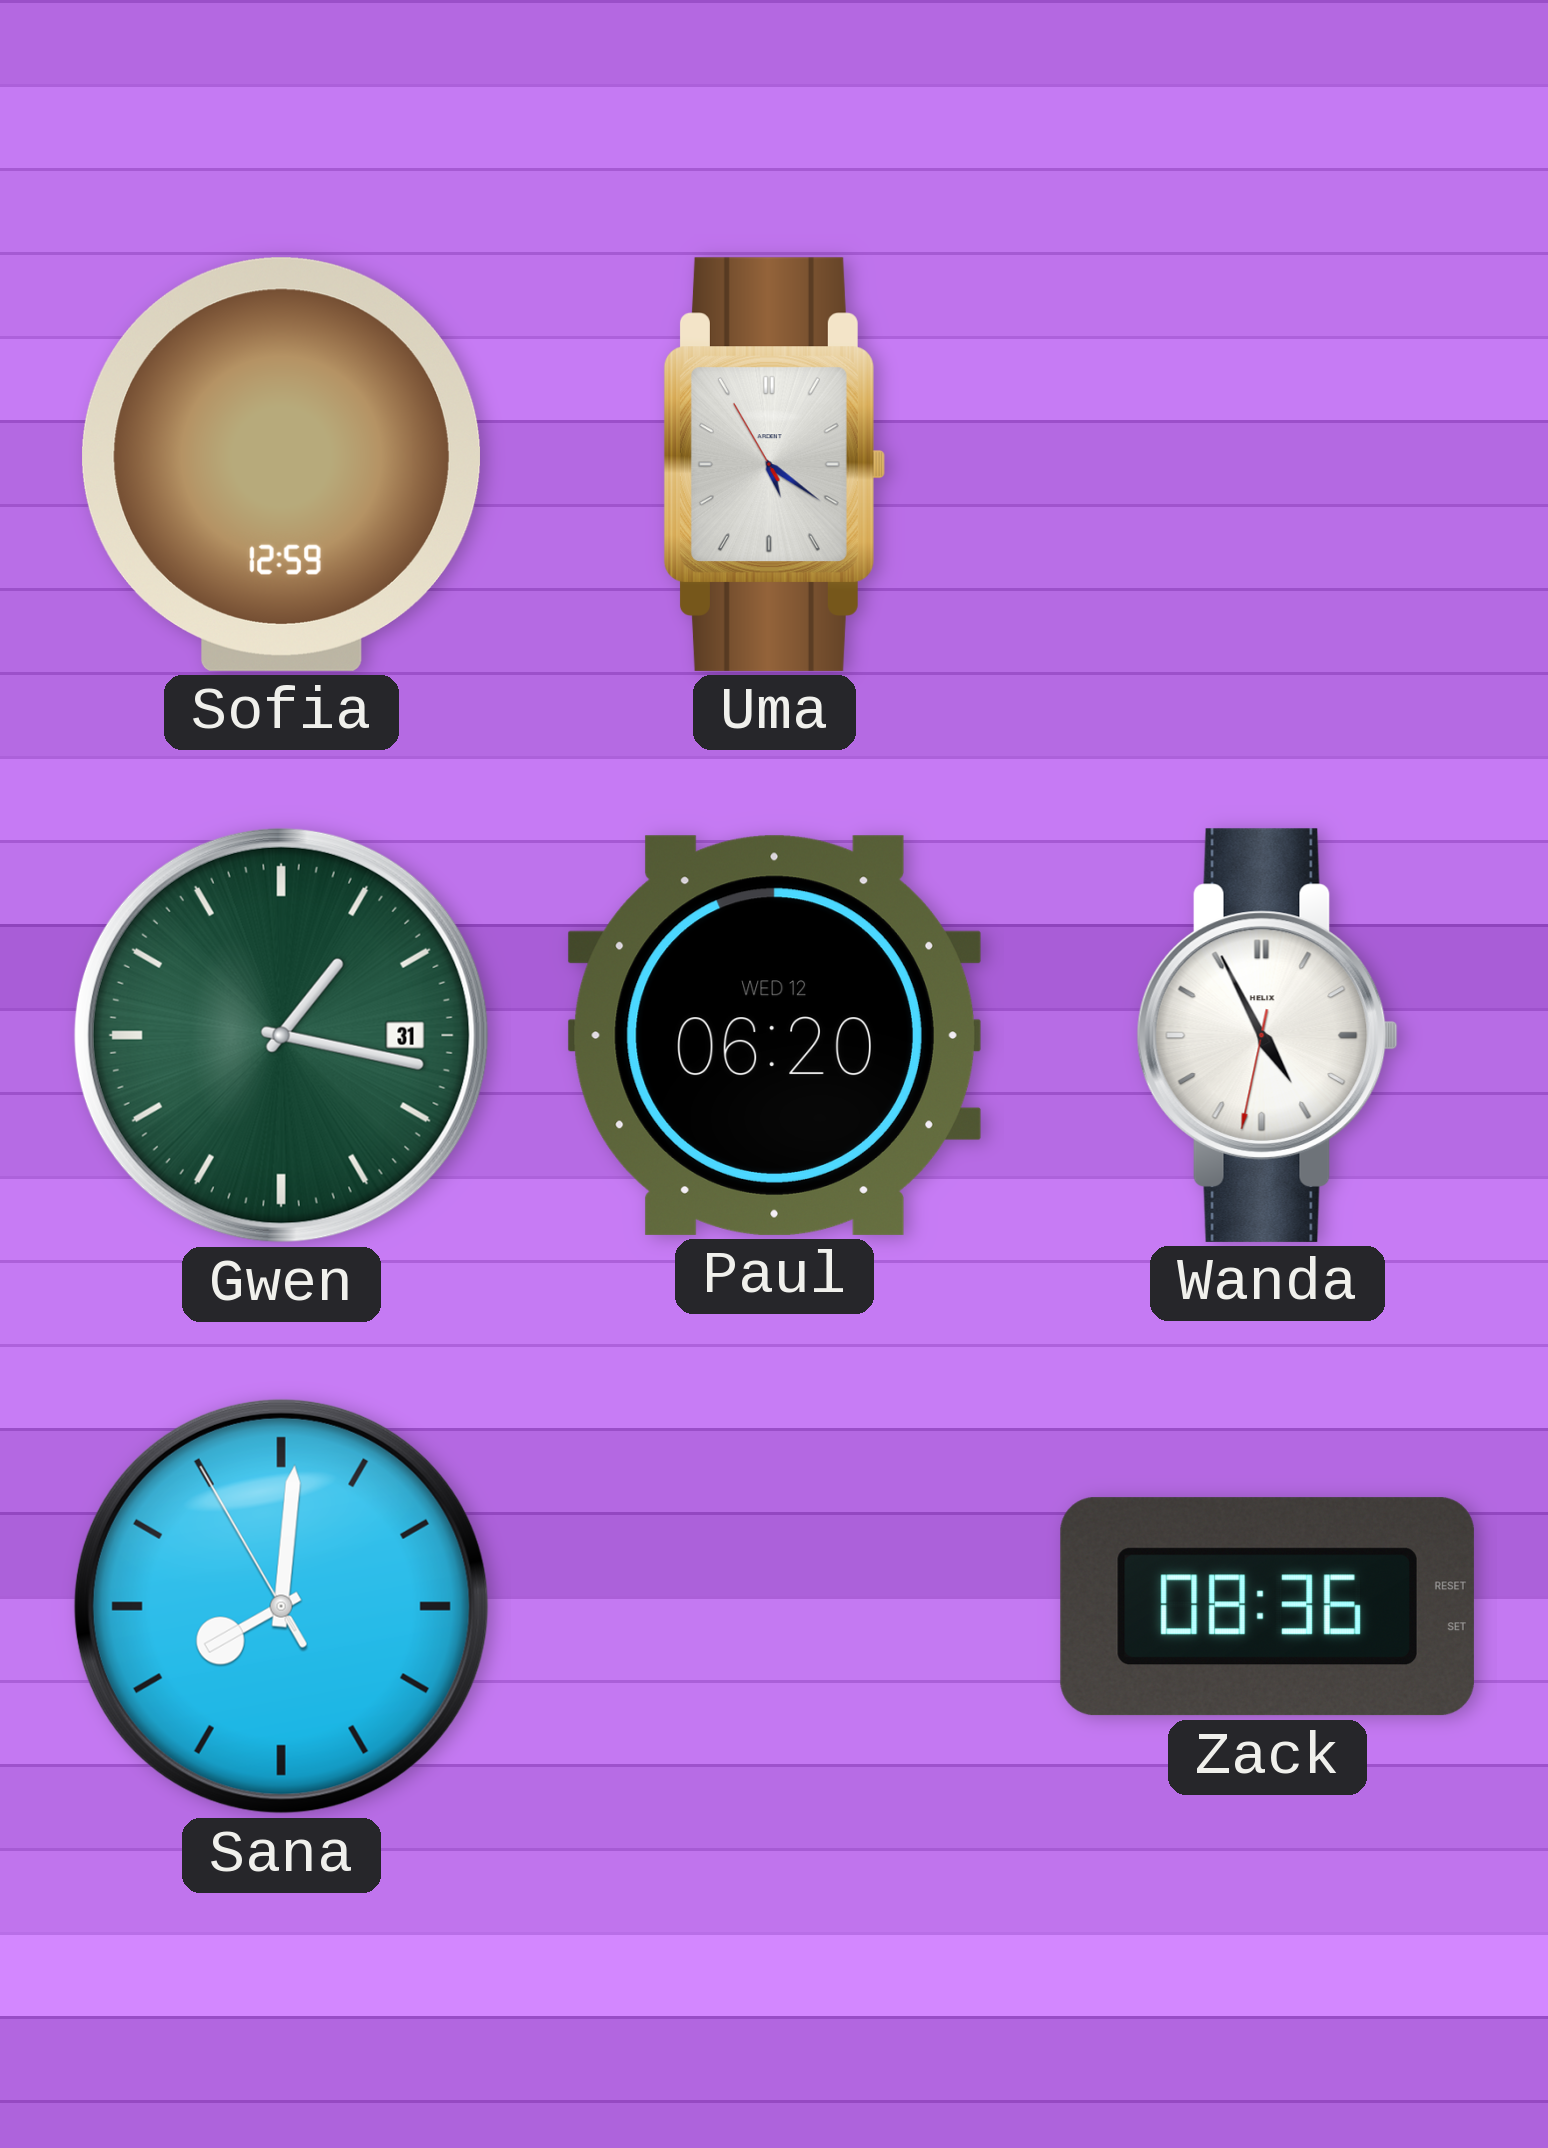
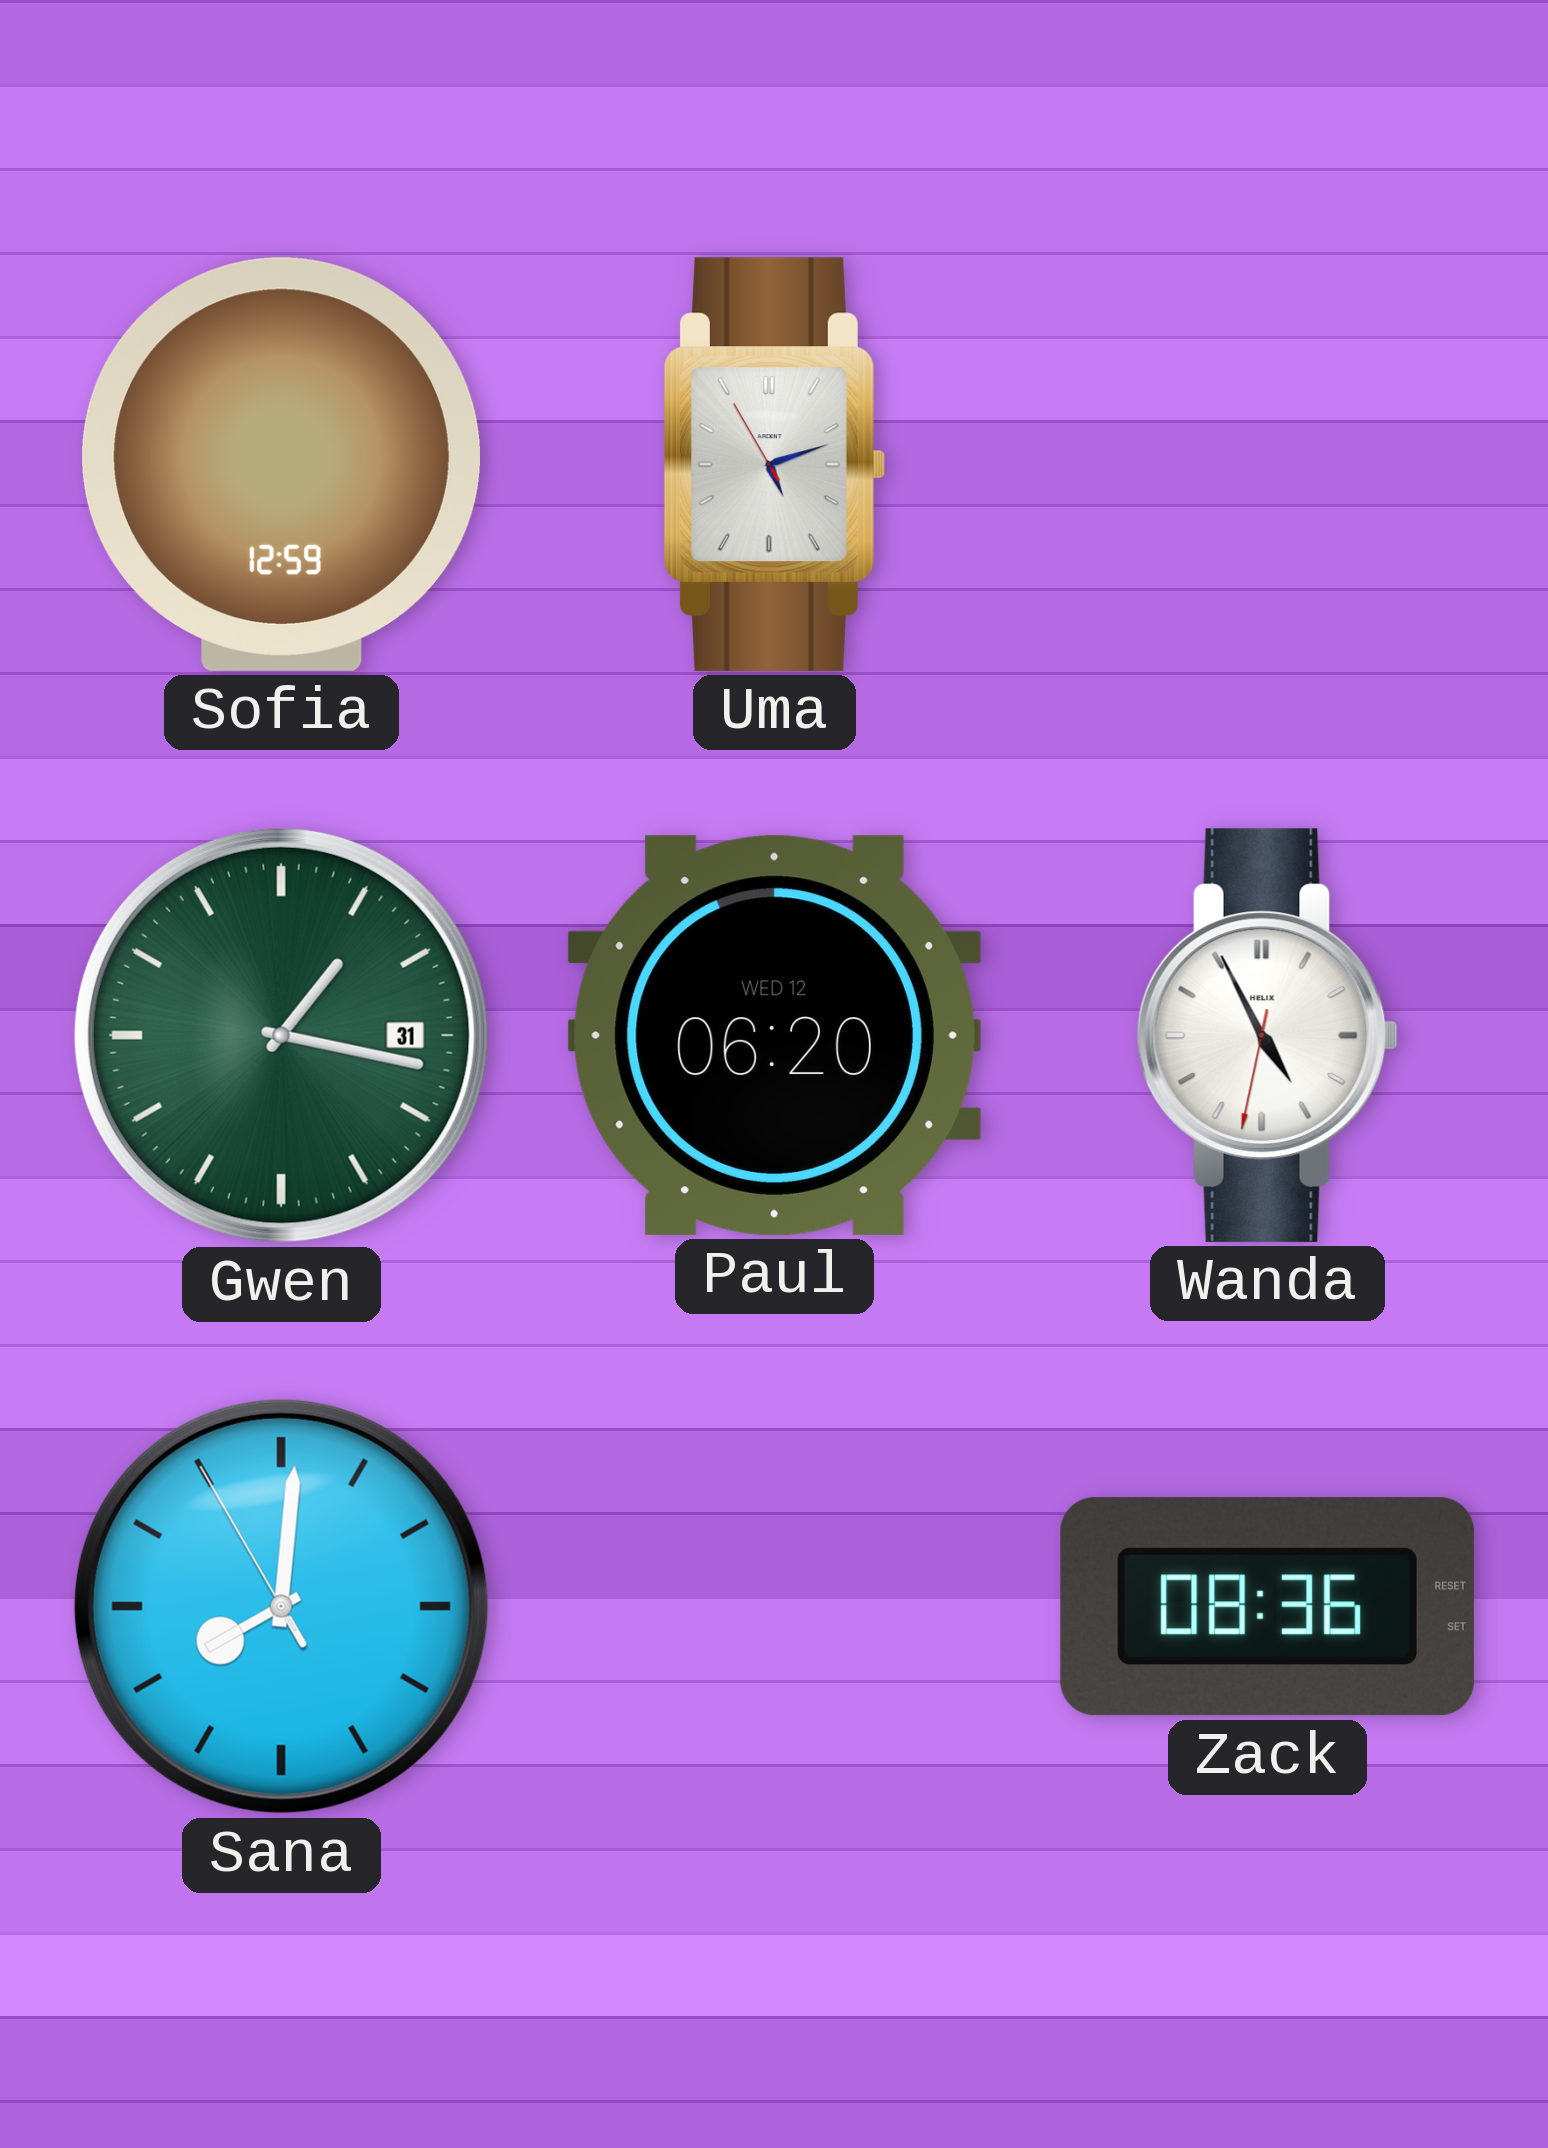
Uma: 5:20 -> 5:11 (774, 464)
